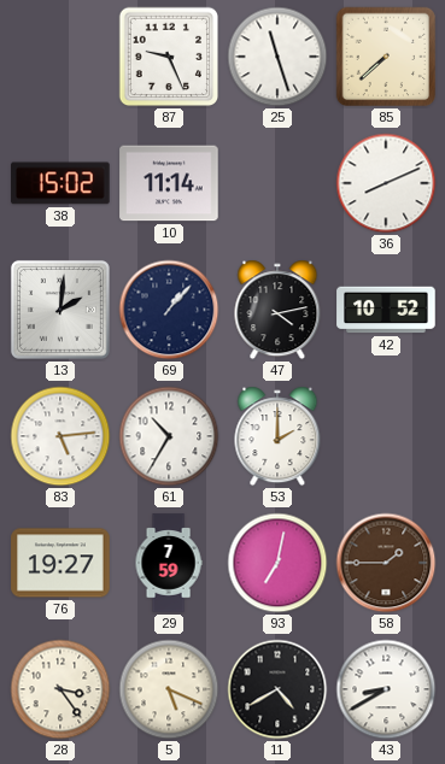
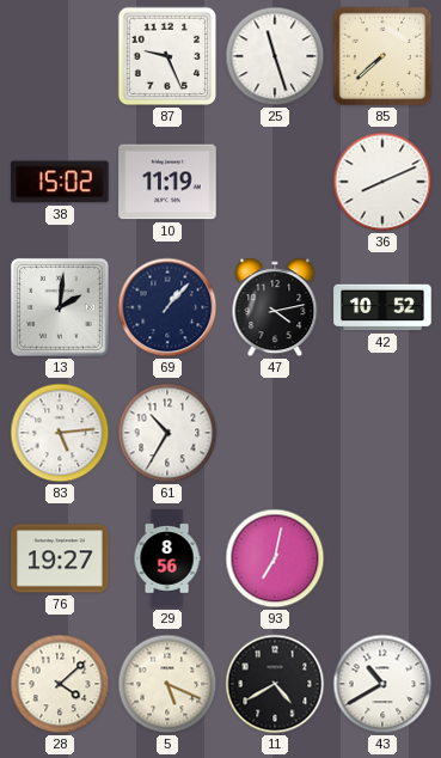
10: 11:14 -> 11:19 (167, 182)
53: 2:00 -> none (277, 436)
29: 7:59 -> 8:56 (167, 558)
58: 1:45 -> none (386, 563)
28: 3:24 -> 4:08 (60, 684)
43: 8:40 -> 10:40 (382, 684)
